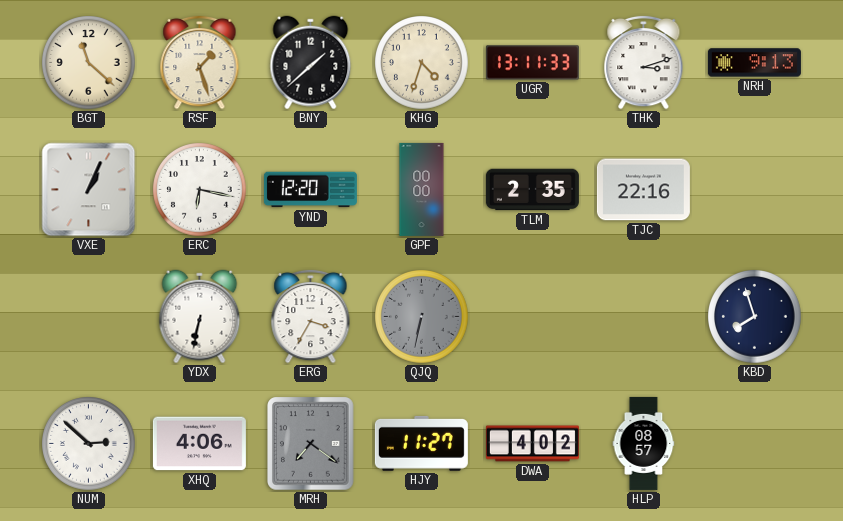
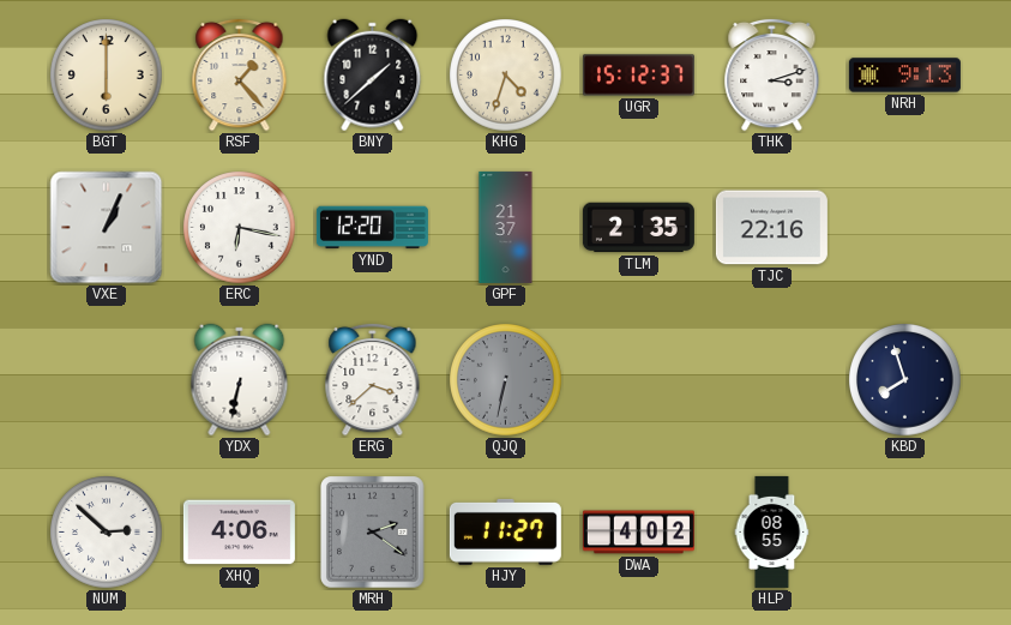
BGT: 11:22 -> 6:00 (107, 76)
RSF: 1:27 -> 1:23 (240, 74)
UGR: 13:11 -> 15:12 (638, 76)
GPF: 00:00 -> 21:37 (506, 227)
ERG: 3:35 -> 3:38 (373, 379)
MRH: 7:21 -> 2:21 (373, 533)
HLP: 08:57 -> 08:55 (772, 531)
